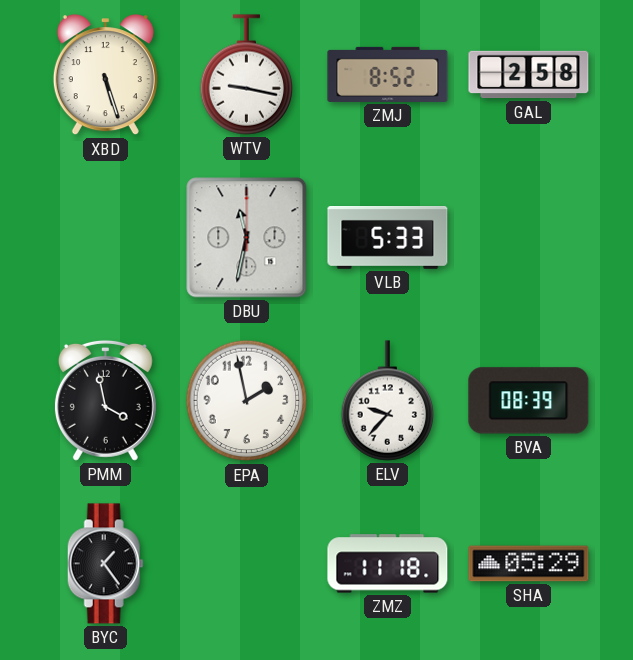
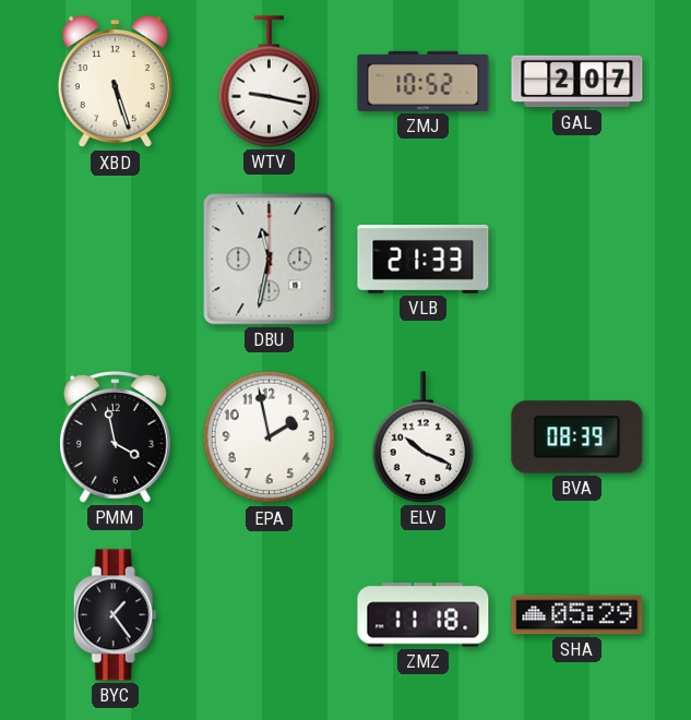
ZMJ: 8:52 -> 10:52 (424, 81)
GAL: 2:58 -> 2:07 (577, 82)
VLB: 5:33 -> 21:33 (424, 260)
ELV: 9:37 -> 10:19 (424, 437)
